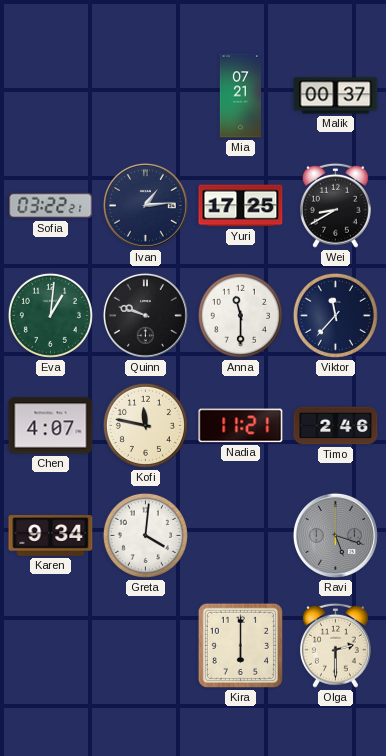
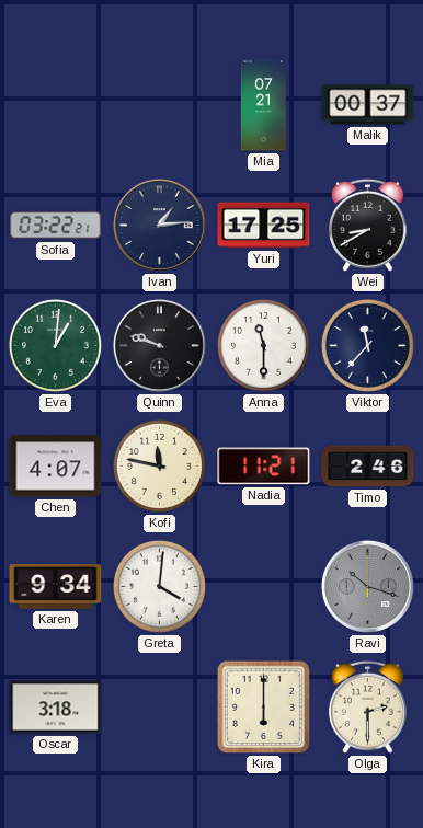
Ravi: 5:18 -> 10:18 (367, 586)
Oscar: none -> 3:18 (56, 708)
